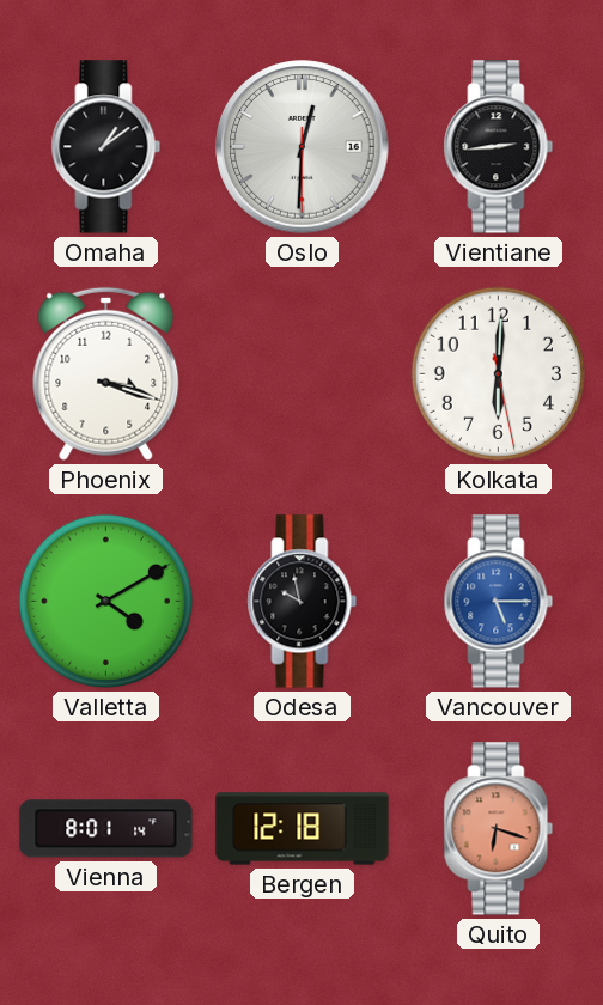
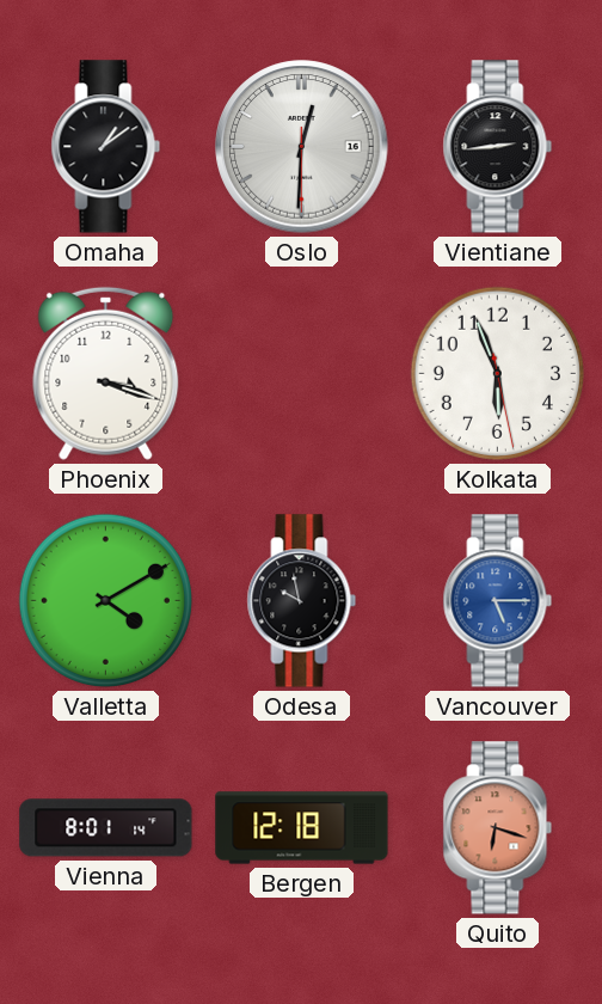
Kolkata: 6:00 -> 5:56 (497, 373)
